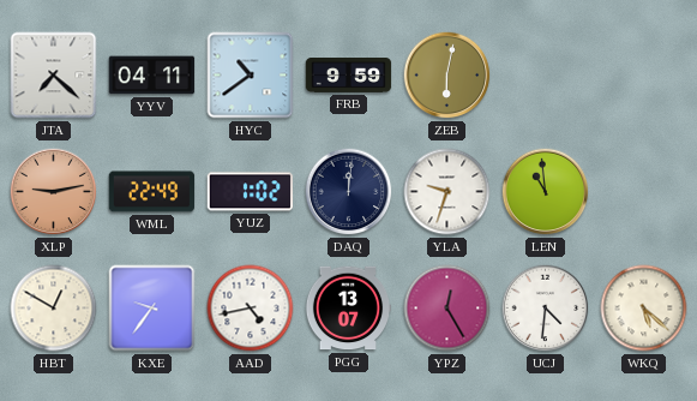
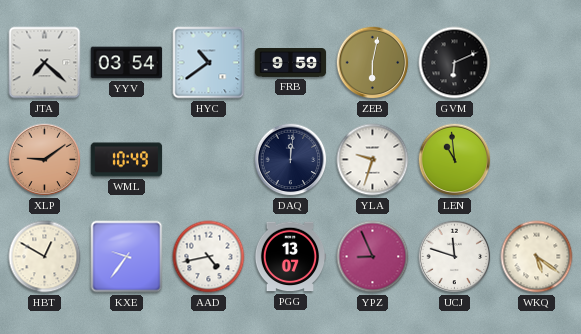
YYV: 04:11 -> 03:54 (127, 63)
GVM: none -> 6:11 (455, 63)
XLP: 9:13 -> 9:09 (45, 160)
WML: 22:49 -> 10:49 (127, 160)
YUZ: 1:02 -> none (251, 192)
YPZ: 12:25 -> 8:56 (373, 257)
UCJ: 4:31 -> 11:48 (455, 257)
WKQ: 5:22 -> 5:21 (537, 257)
